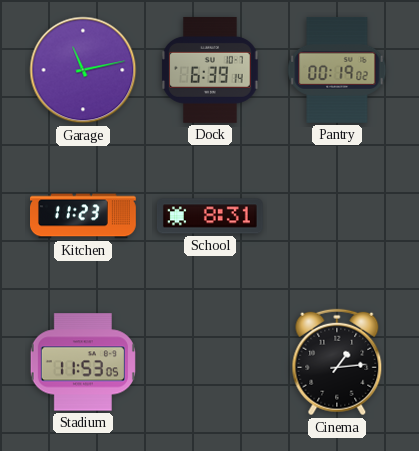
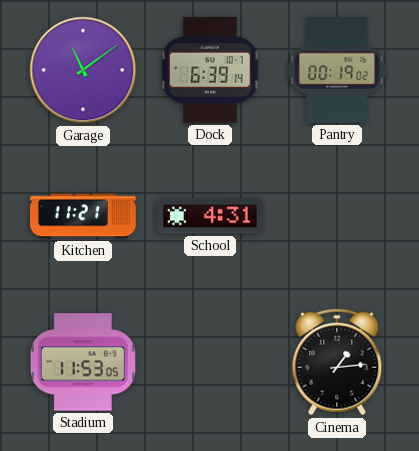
Garage: 11:13 -> 11:09 (83, 70)
Kitchen: 11:23 -> 11:21 (84, 216)
School: 8:31 -> 4:31 (210, 216)
